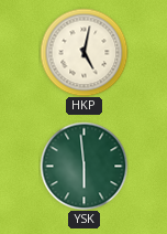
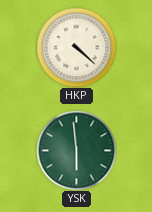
HKP: 5:02 -> 4:22 (76, 47)
